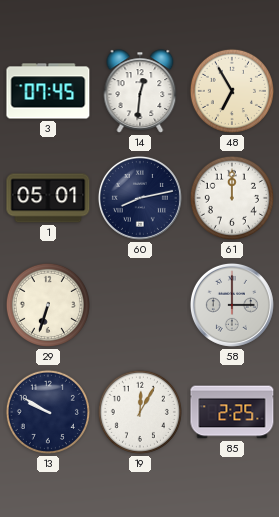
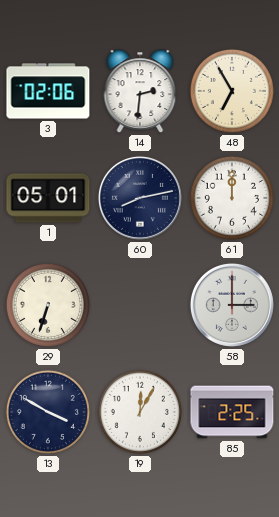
3: 07:45 -> 02:06 (48, 91)
14: 12:31 -> 2:31 (140, 91)
13: 9:50 -> 3:50 (48, 412)
